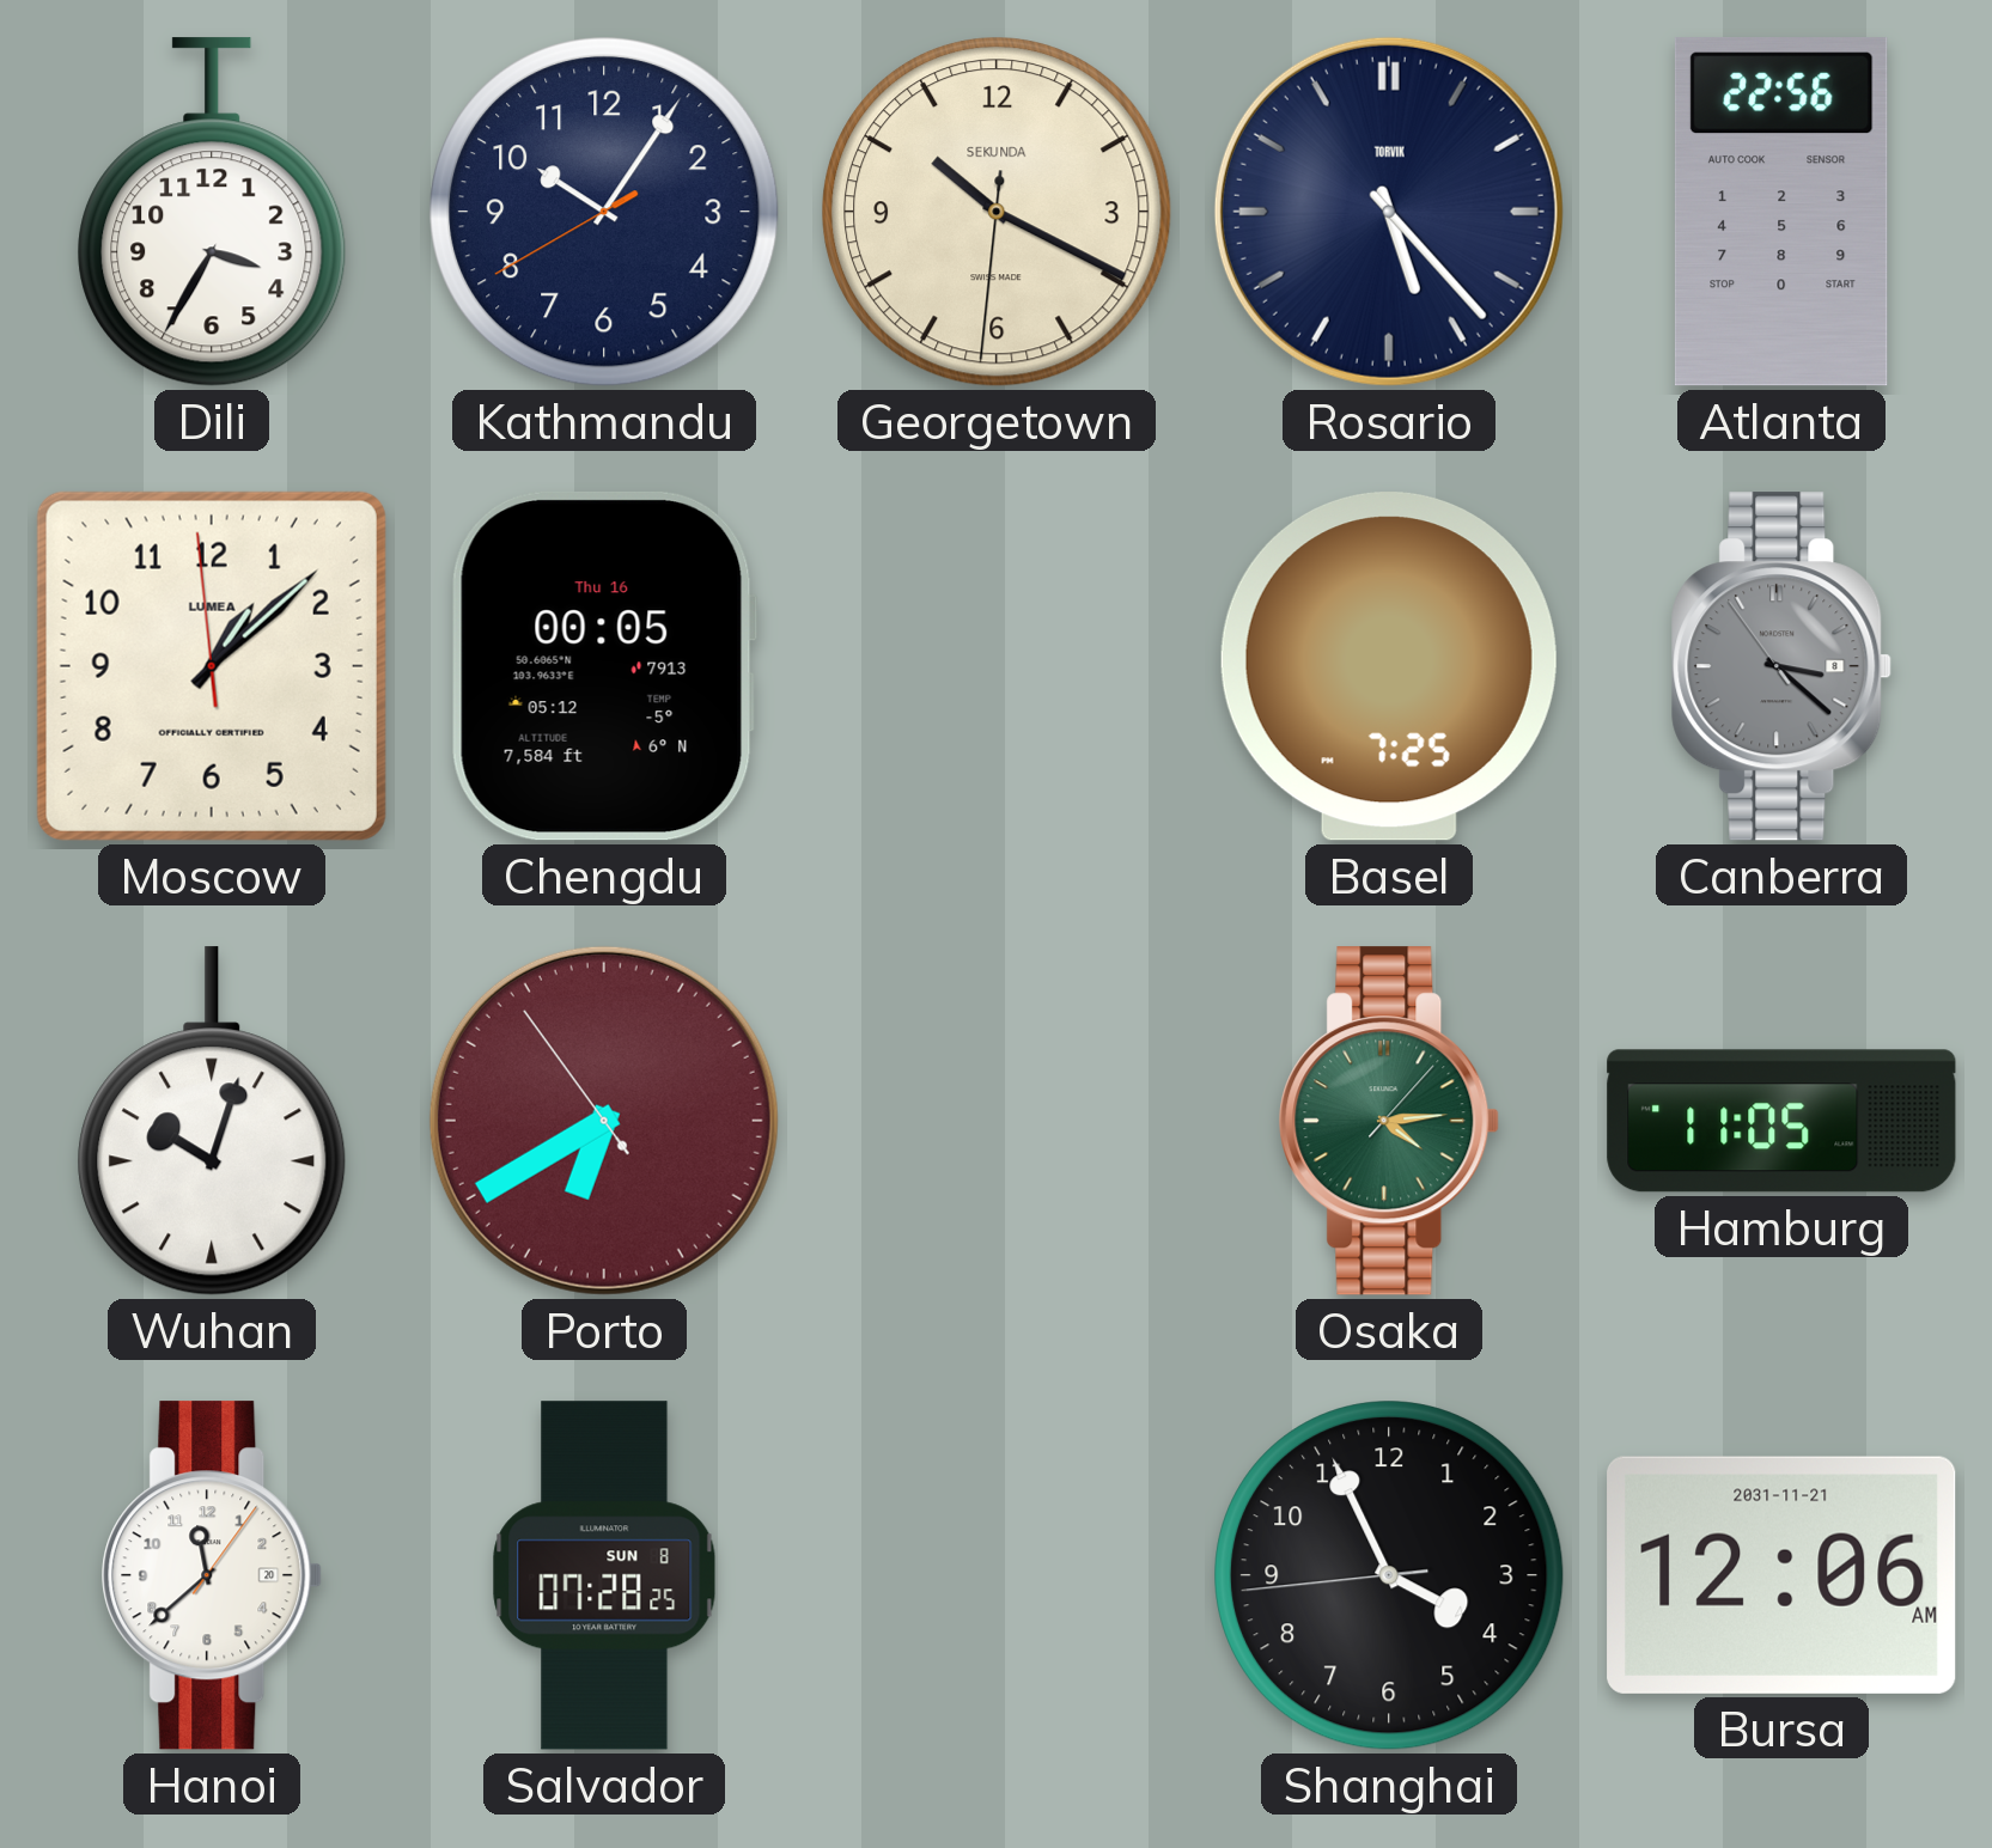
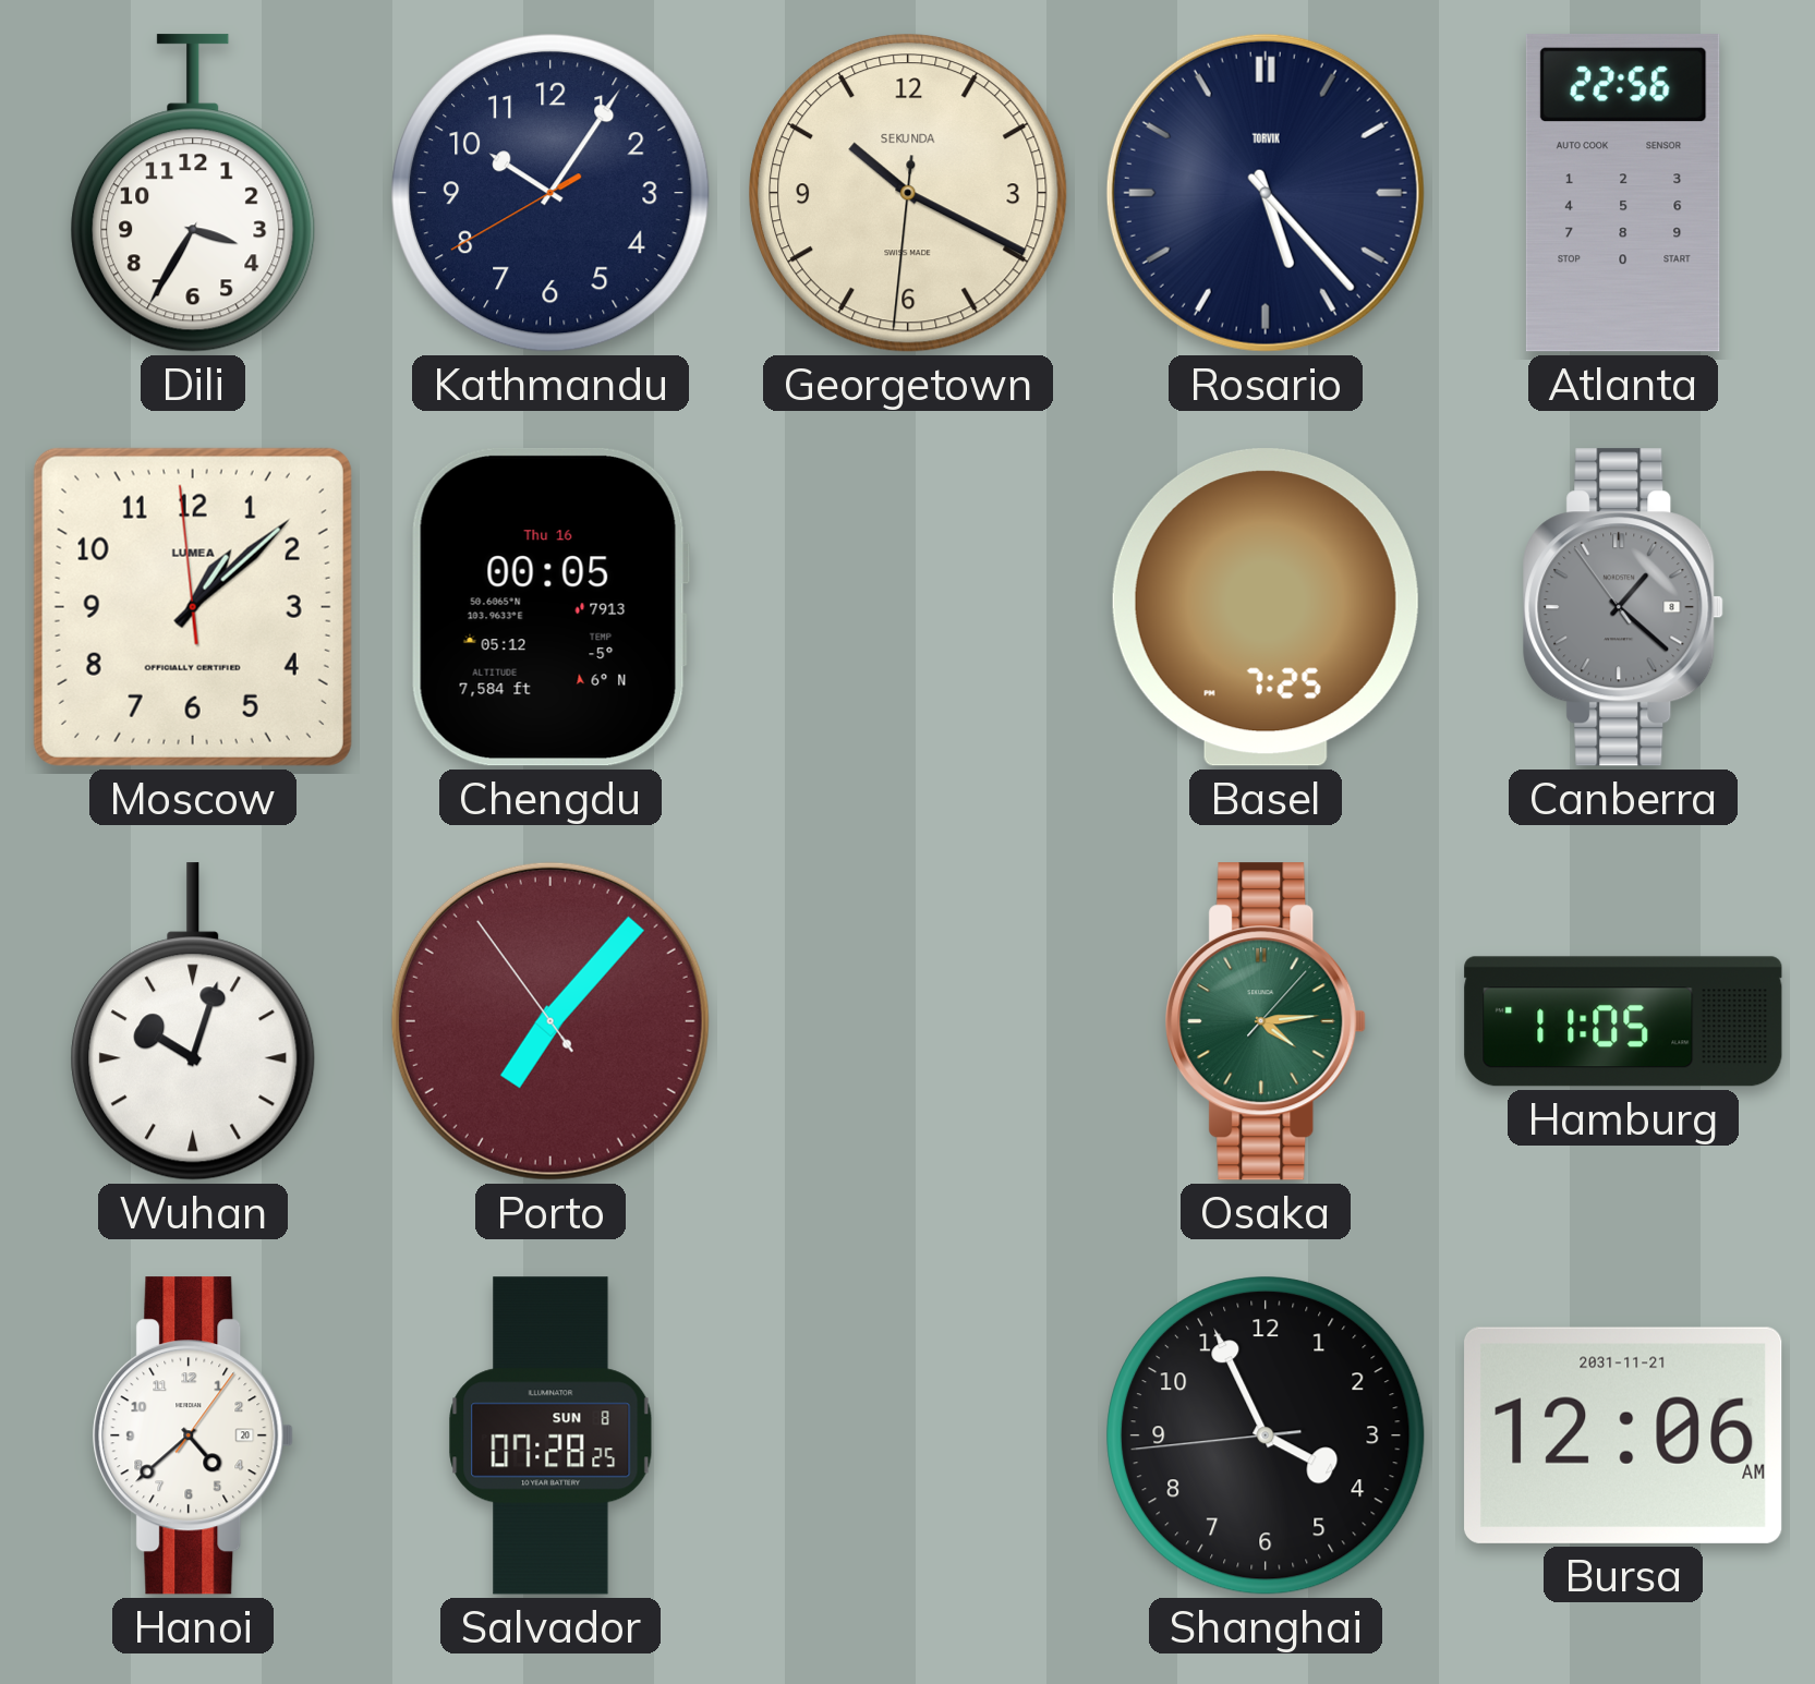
Canberra: 3:21 -> 1:21 (1623, 607)
Porto: 6:39 -> 7:06 (550, 1021)
Hanoi: 11:38 -> 4:38 (193, 1435)
